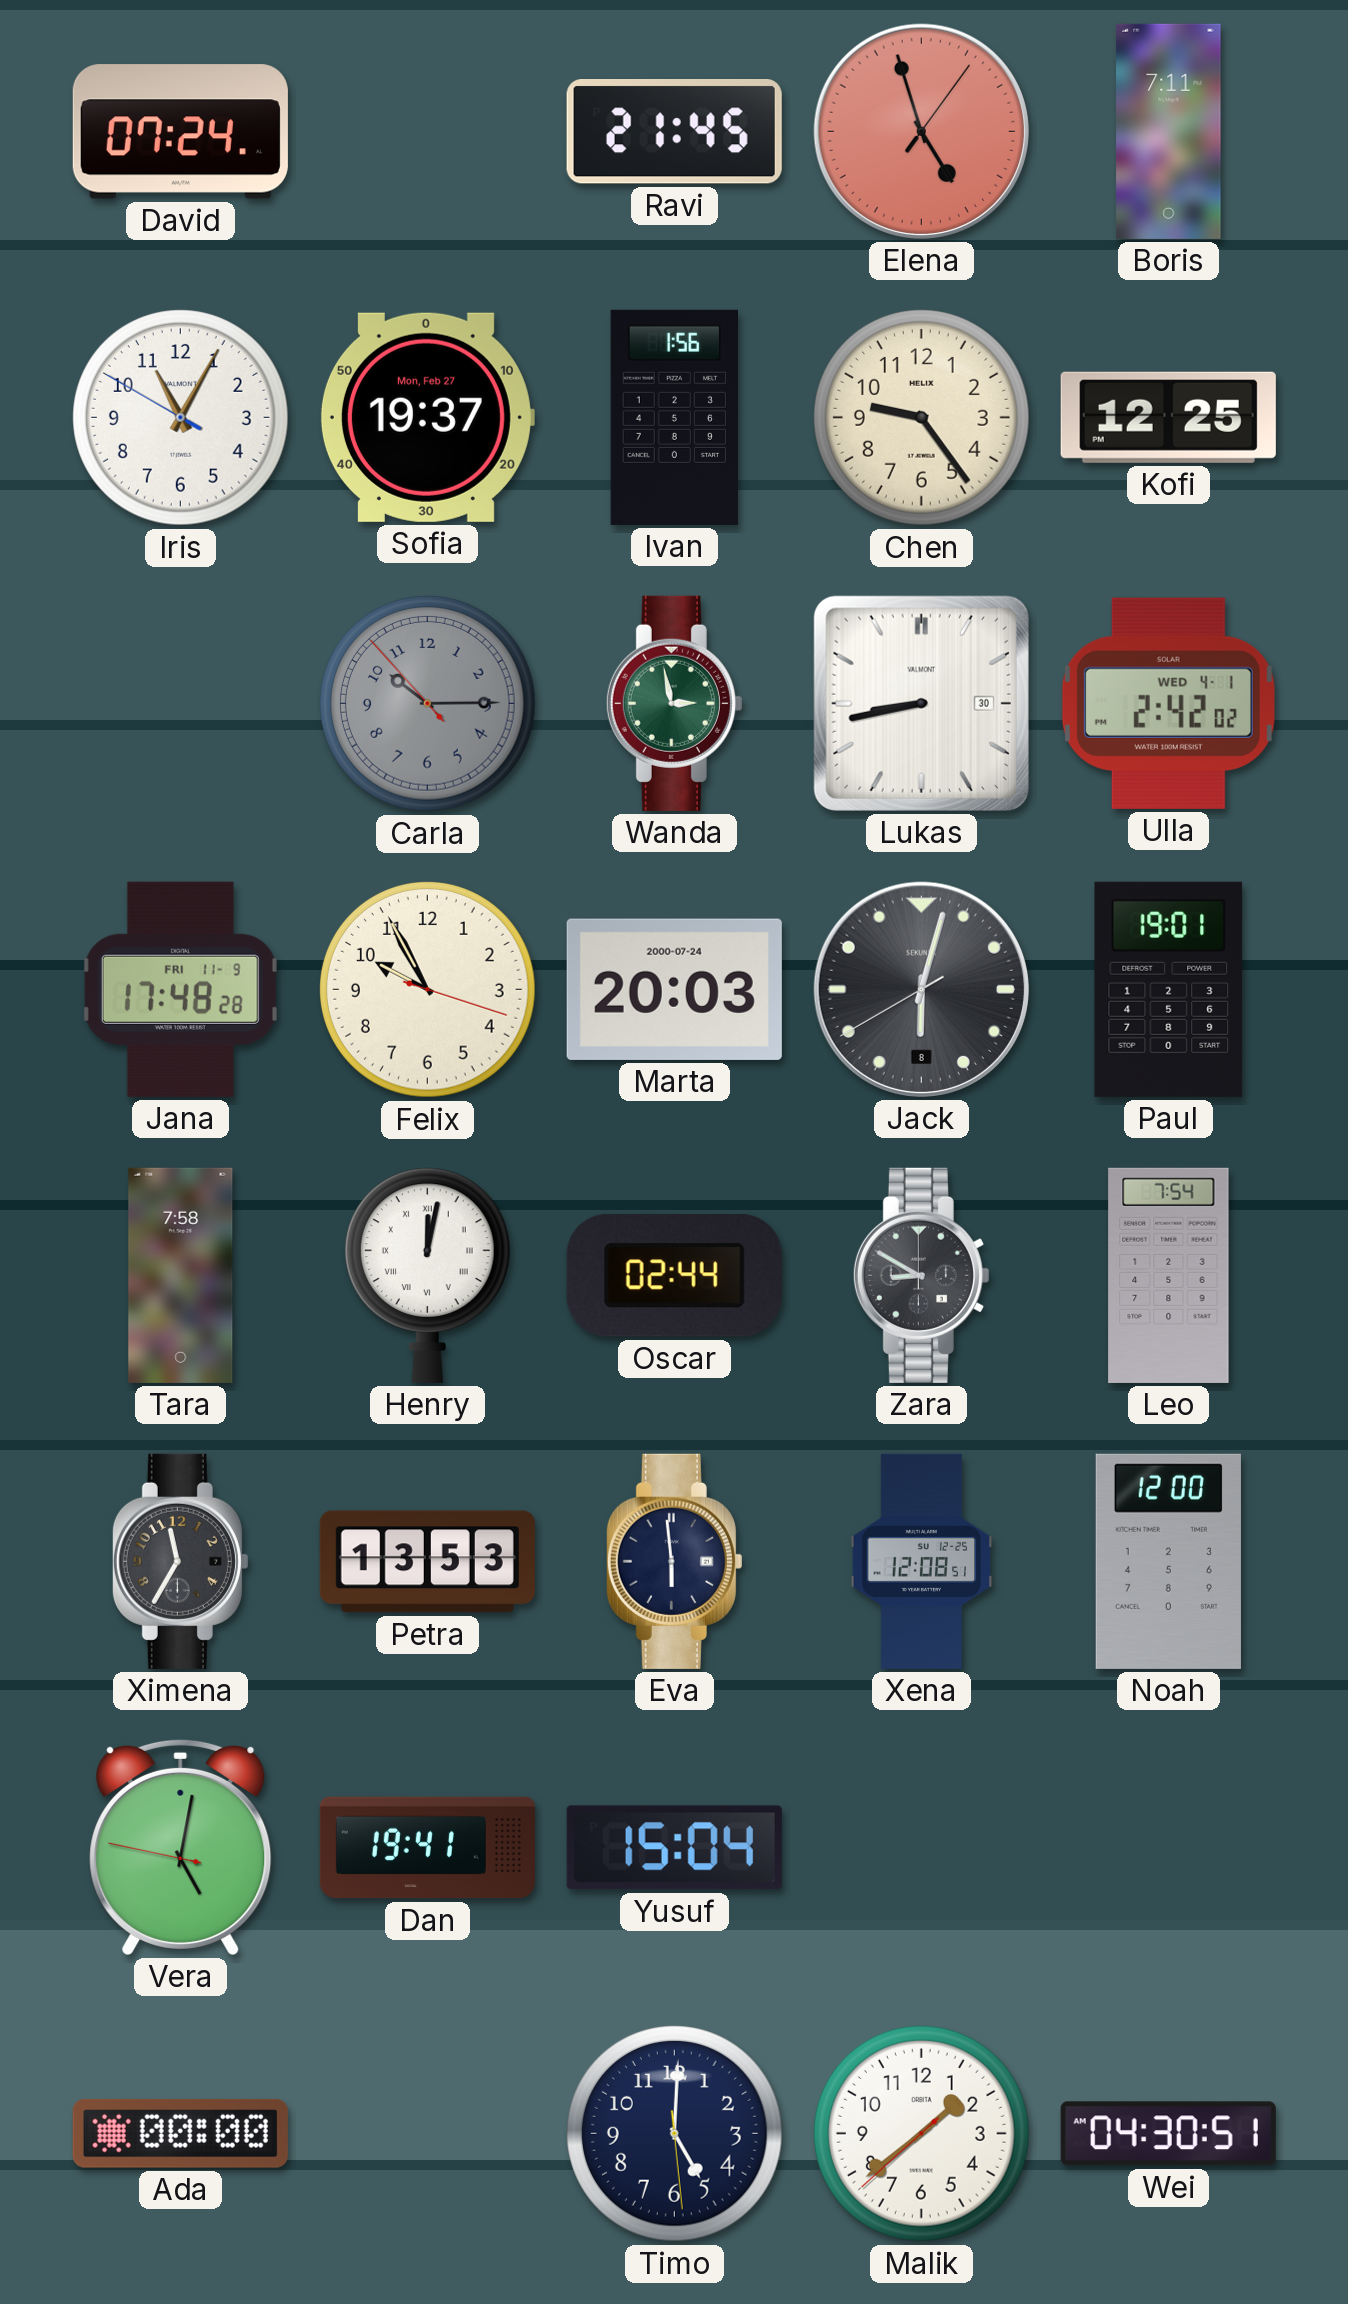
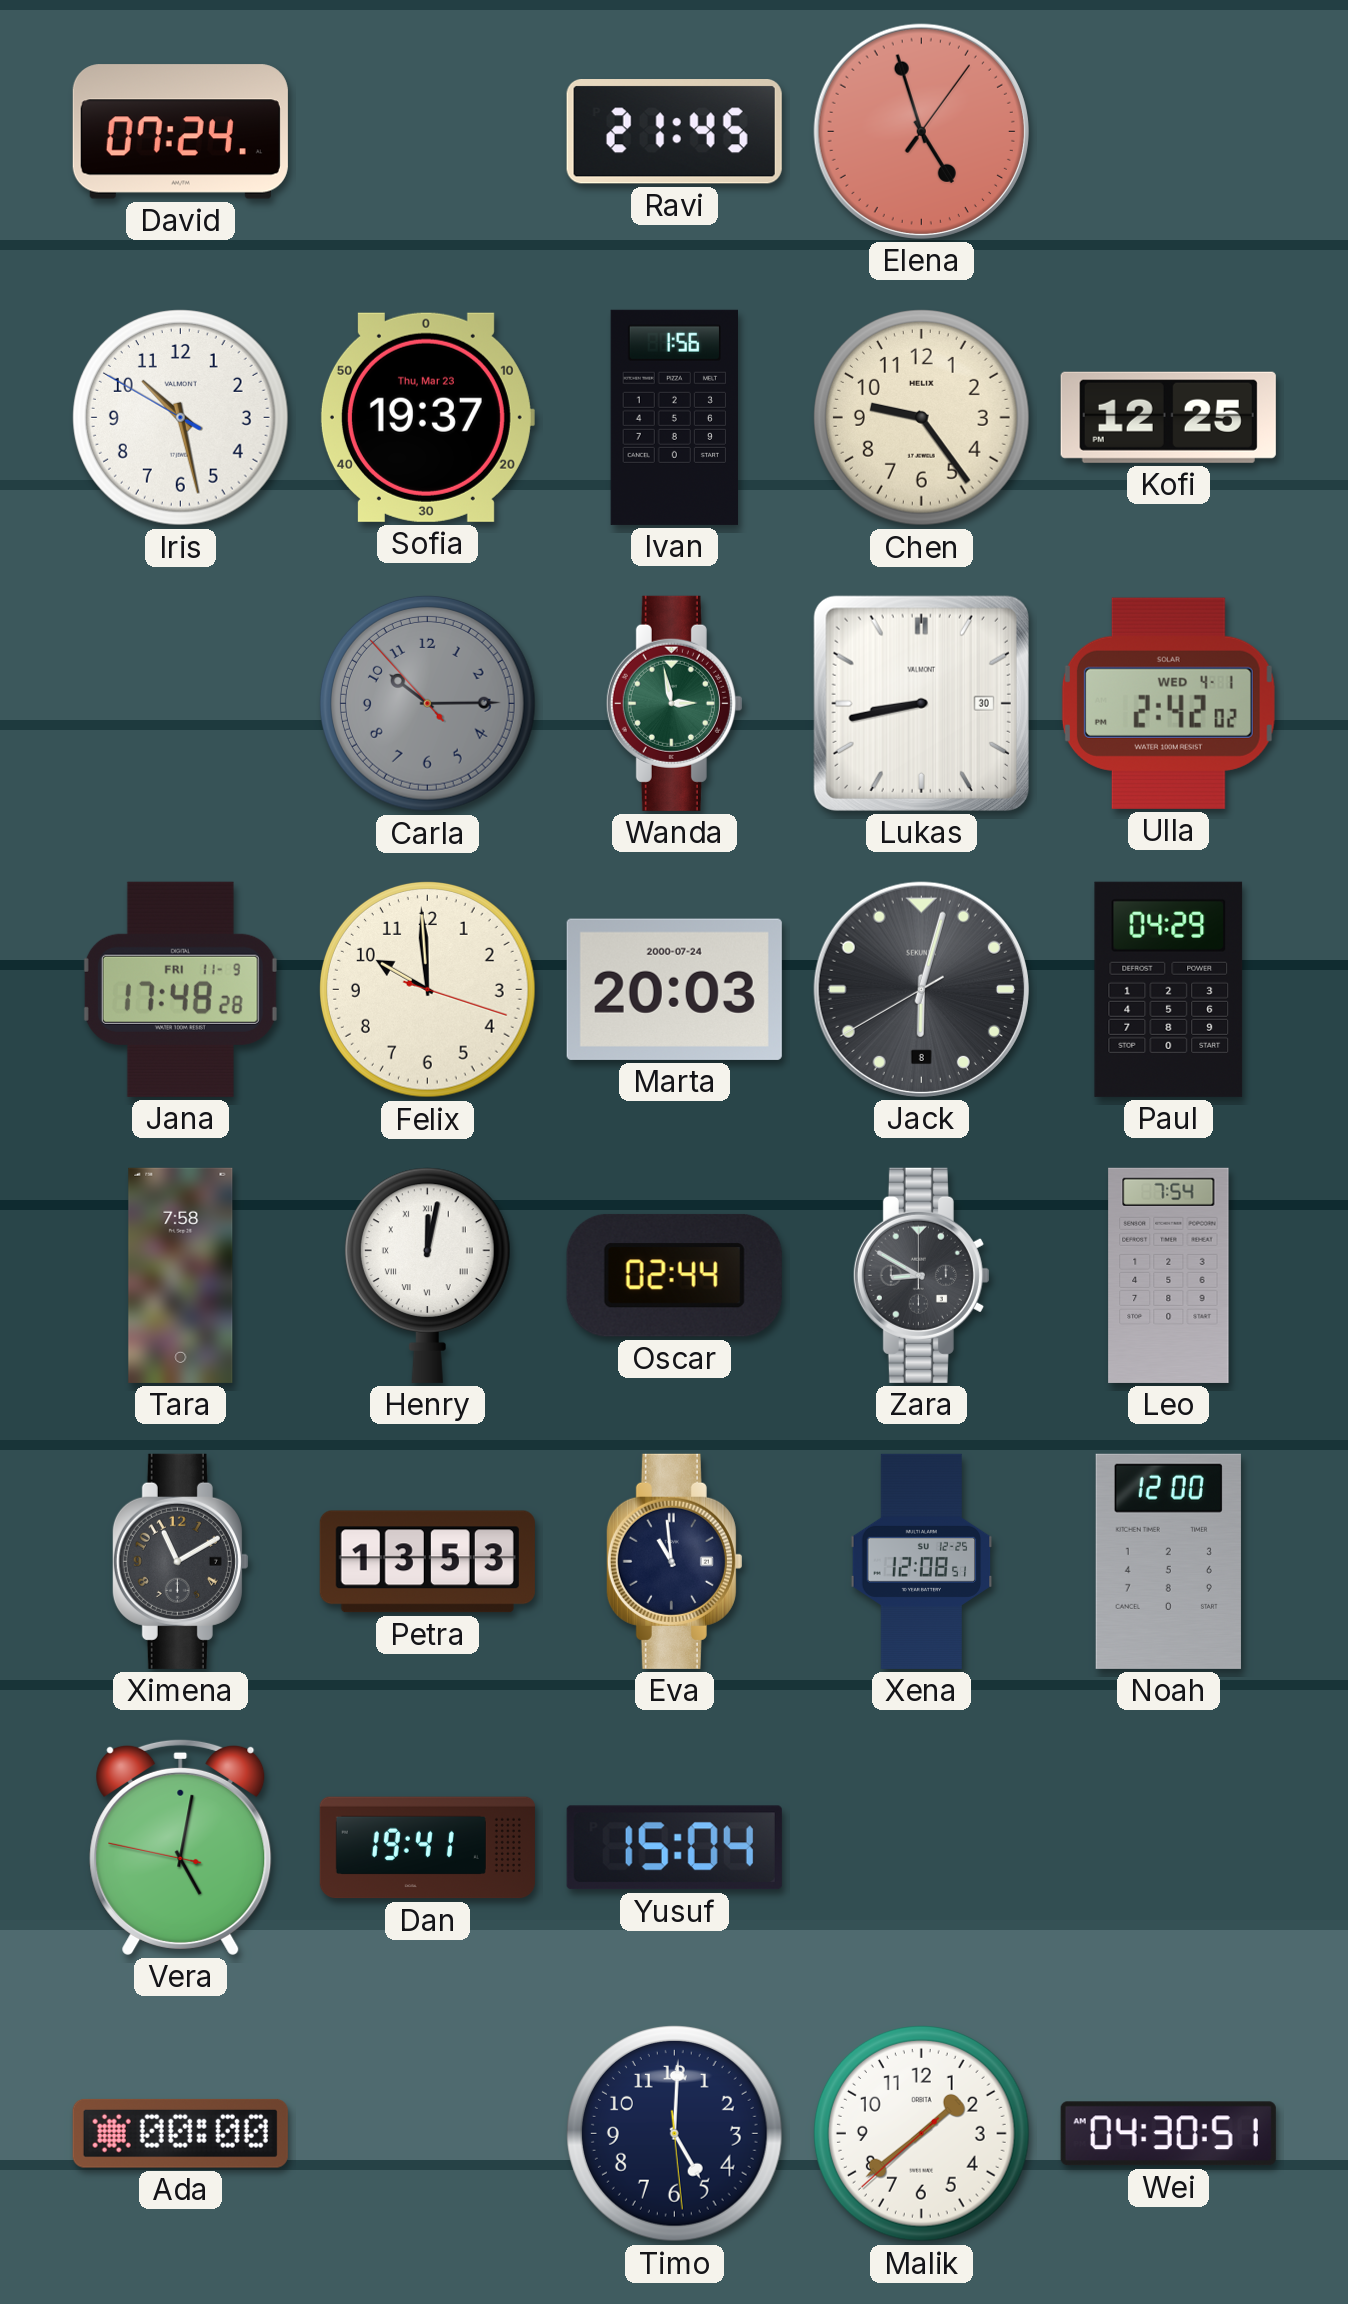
Boris: 7:11 -> none (1169, 131)
Iris: 11:04 -> 10:27 (181, 418)
Sofia date: Mon, Feb 27 -> Thu, Mar 23 (427, 417)
Felix: 9:55 -> 9:59 (428, 990)
Paul: 19:01 -> 04:29 (1169, 989)
Ximena: 11:35 -> 11:10 (180, 1561)
Eva: 5:59 -> 10:59 (674, 1561)
